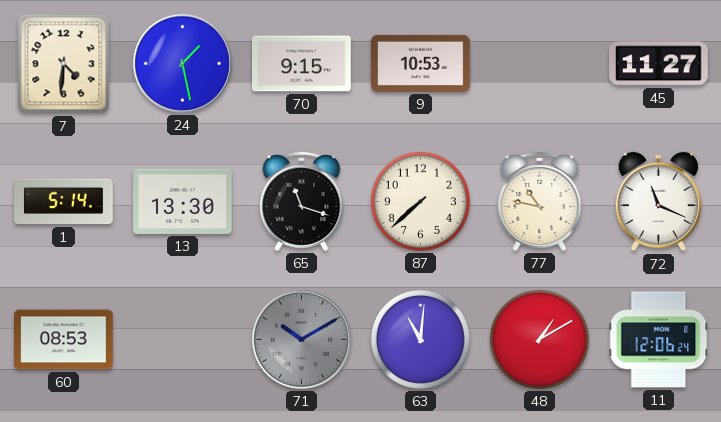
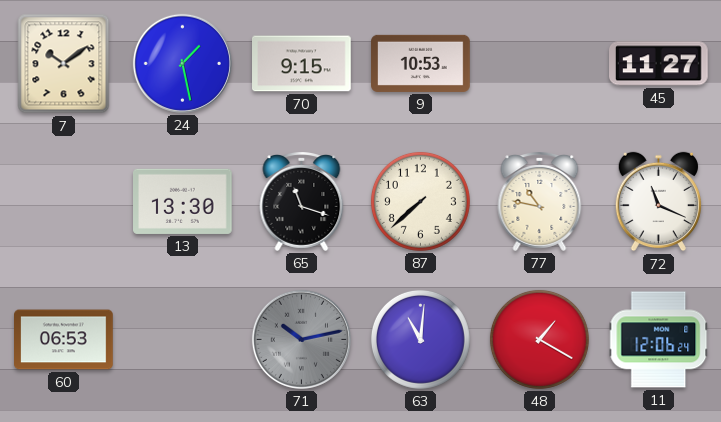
7: 4:31 -> 10:09 (64, 64)
1: 5:14 -> none (64, 202)
60: 08:53 -> 06:53 (64, 340)
71: 10:10 -> 10:13 (301, 339)
48: 1:10 -> 1:20 (539, 339)
